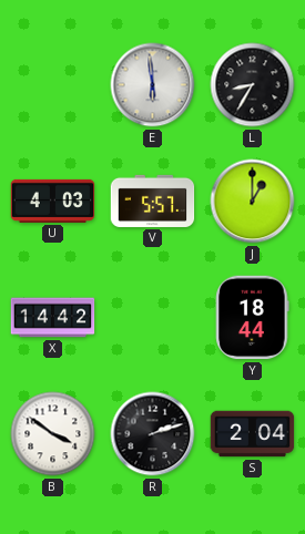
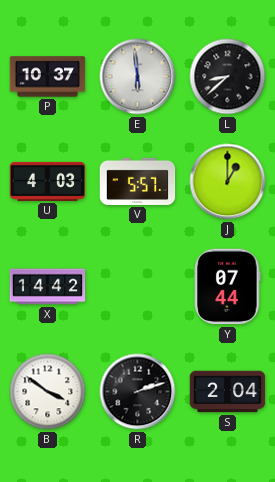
P: none -> 10:37 (48, 77)
L: 8:35 -> 8:38 (228, 77)
Y: 18:44 -> 07:44 (228, 287)
